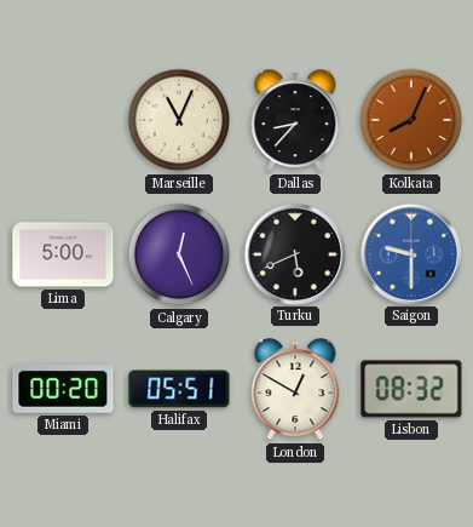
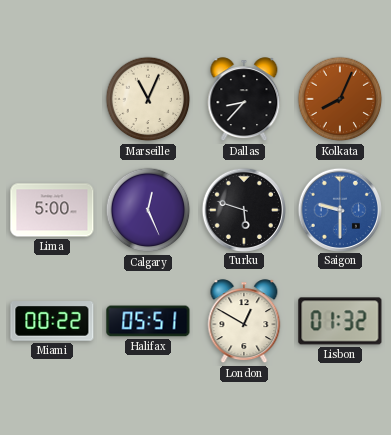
Turku: 5:41 -> 5:48 (243, 209)
Miami: 00:20 -> 00:22 (52, 321)
Lisbon: 08:32 -> 01:32 (340, 321)
